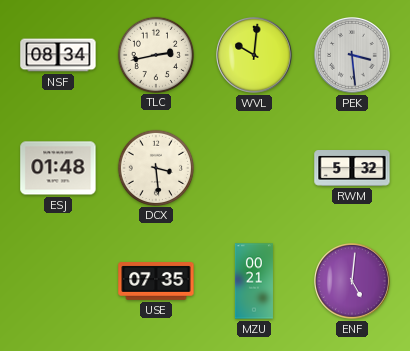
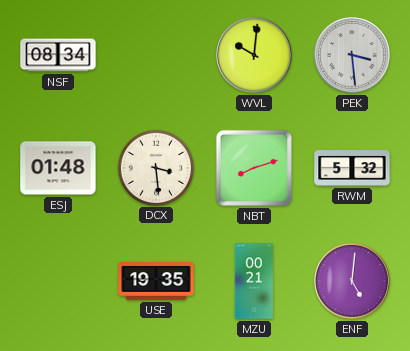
TLC: 2:43 -> none (155, 54)
NBT: none -> 8:12 (254, 168)
USE: 07:35 -> 19:35 (156, 281)
